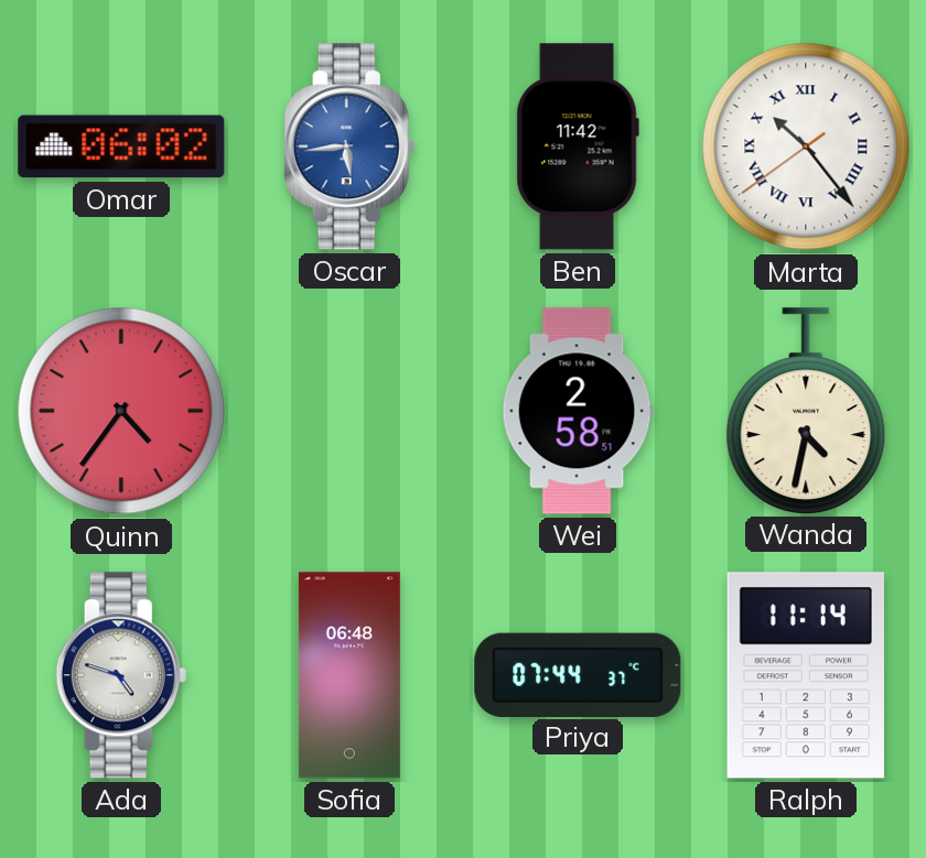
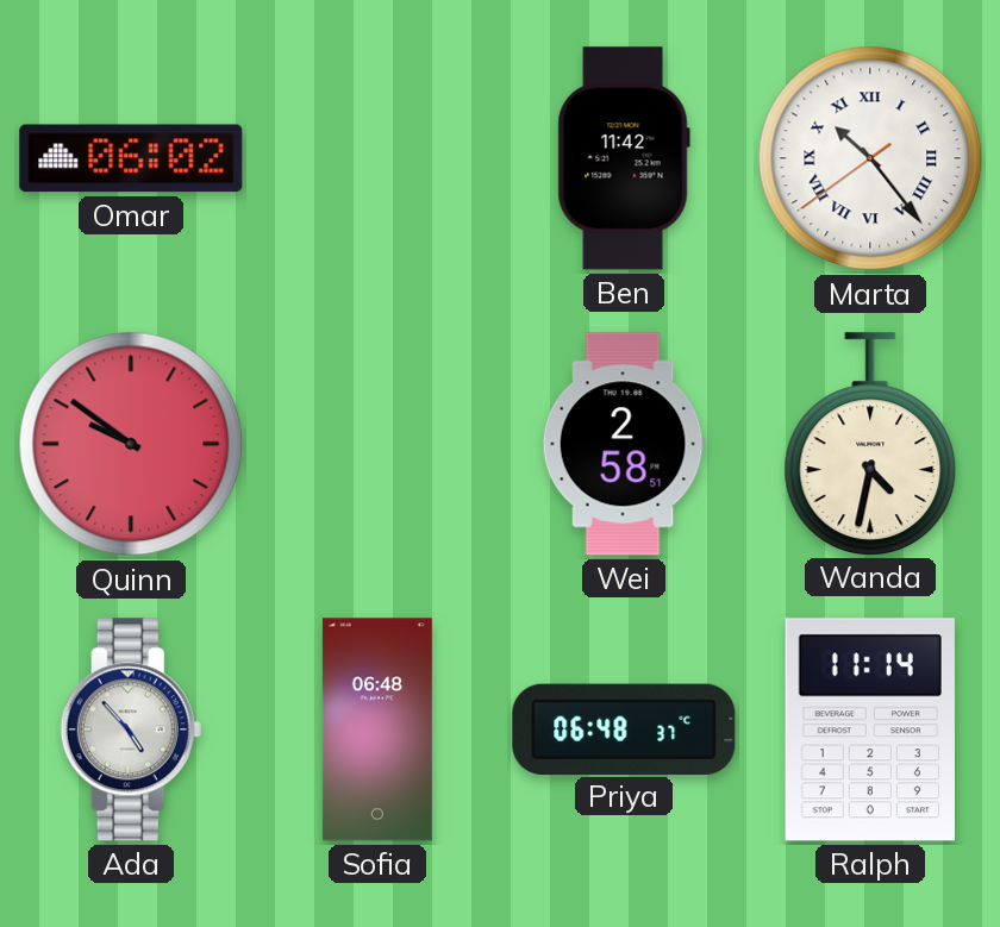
Oscar: 5:44 -> none (349, 146)
Quinn: 4:36 -> 9:51 (131, 444)
Ada: 4:48 -> 4:53 (131, 729)
Priya: 07:44 -> 06:48 (624, 728)
